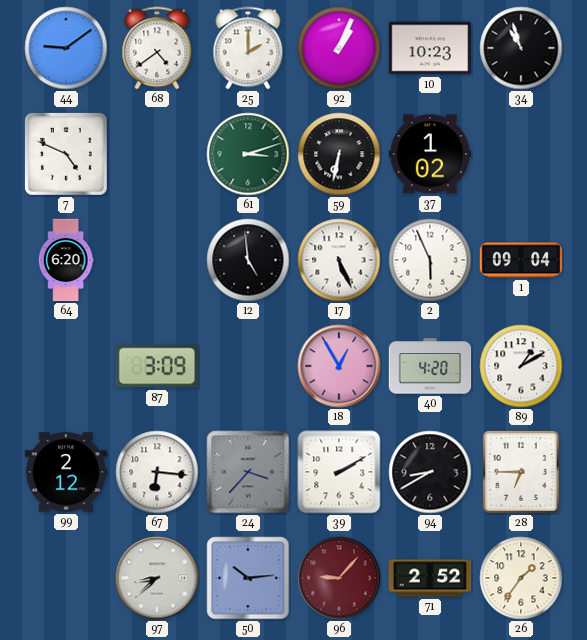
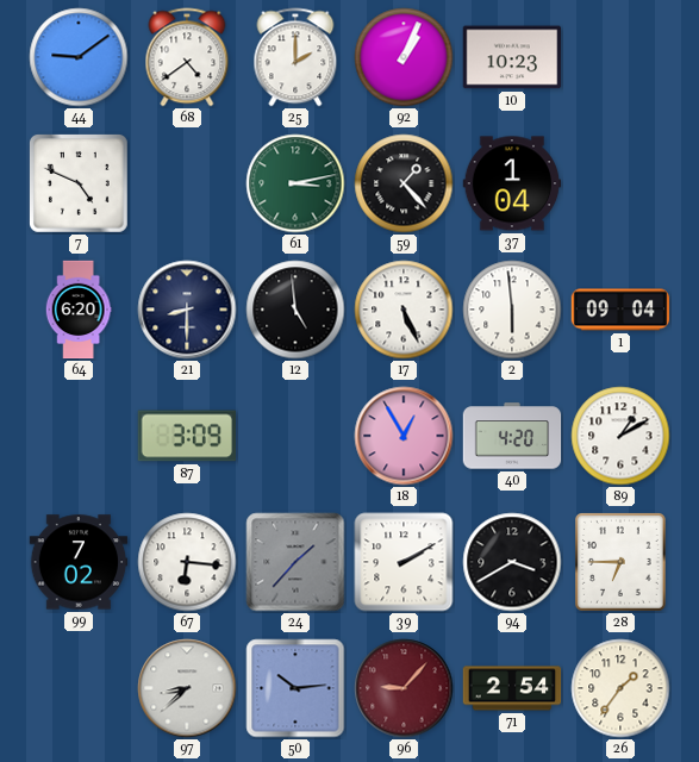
34: 10:57 -> none (521, 48)
61: 3:12 -> 3:13 (295, 183)
59: 6:32 -> 1:23 (404, 183)
37: 1:02 -> 1:04 (512, 183)
21: none -> 8:30 (187, 310)
2: 5:56 -> 5:59 (512, 310)
99: 2:12 -> 7:02 (79, 562)
24: 3:37 -> 1:37 (295, 562)
94: 8:40 -> 3:40 (512, 562)
71: 2:52 -> 2:54 (512, 688)
